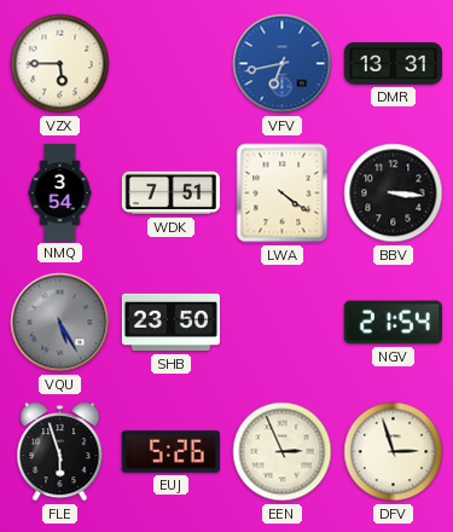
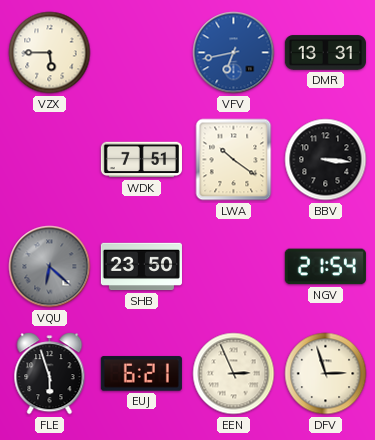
NMQ: 3:54 -> none (60, 192)
LWA: 4:21 -> 10:21 (234, 160)
VQU: 5:25 -> 6:22 (50, 267)
EUJ: 5:26 -> 6:21 (141, 374)
